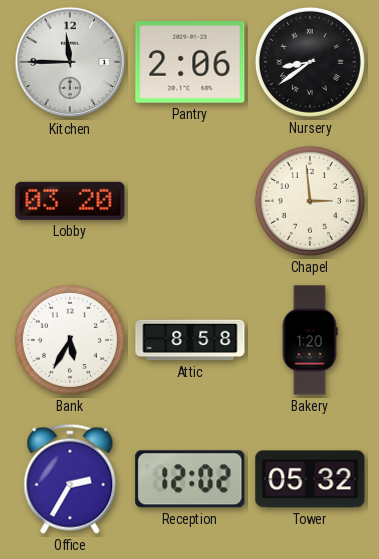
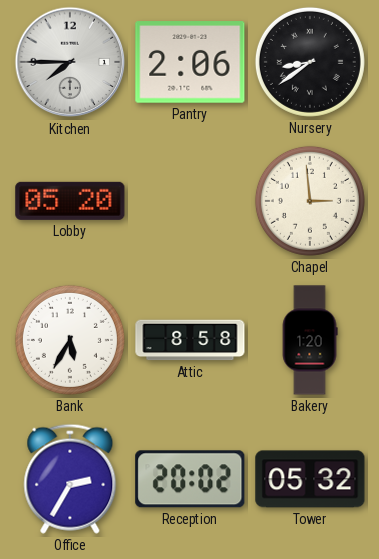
Kitchen: 11:45 -> 7:45 (70, 62)
Lobby: 03:20 -> 05:20 (70, 201)
Reception: 12:02 -> 20:02 (190, 479)
